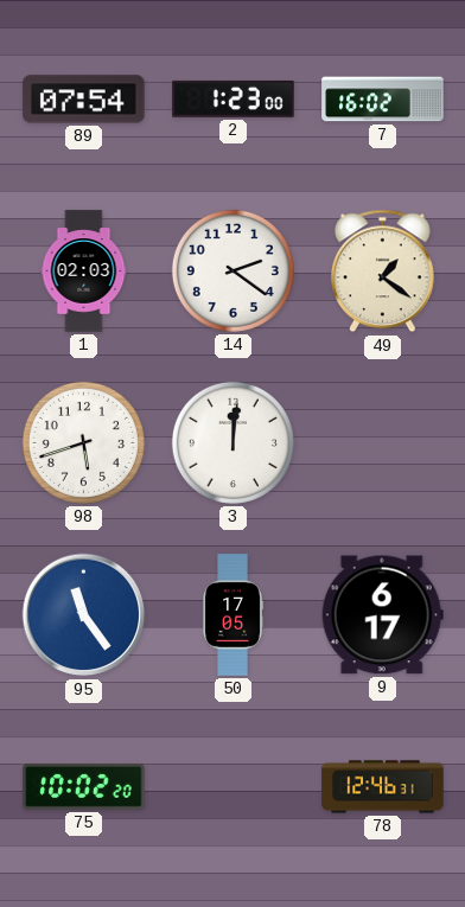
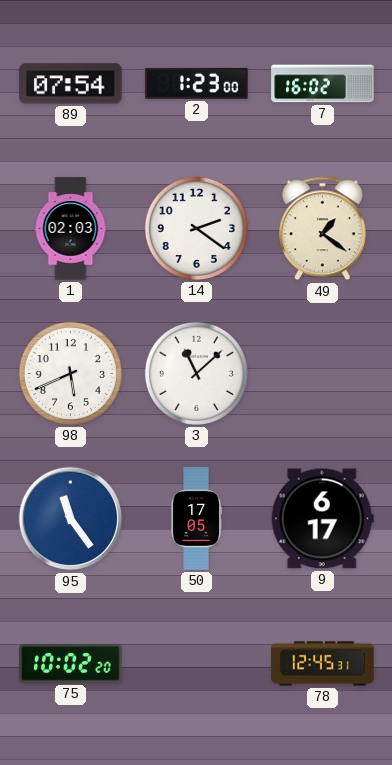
98: 5:42 -> 5:41 (70, 373)
3: 12:01 -> 11:08 (196, 373)
78: 12:46 -> 12:45 (323, 664)
